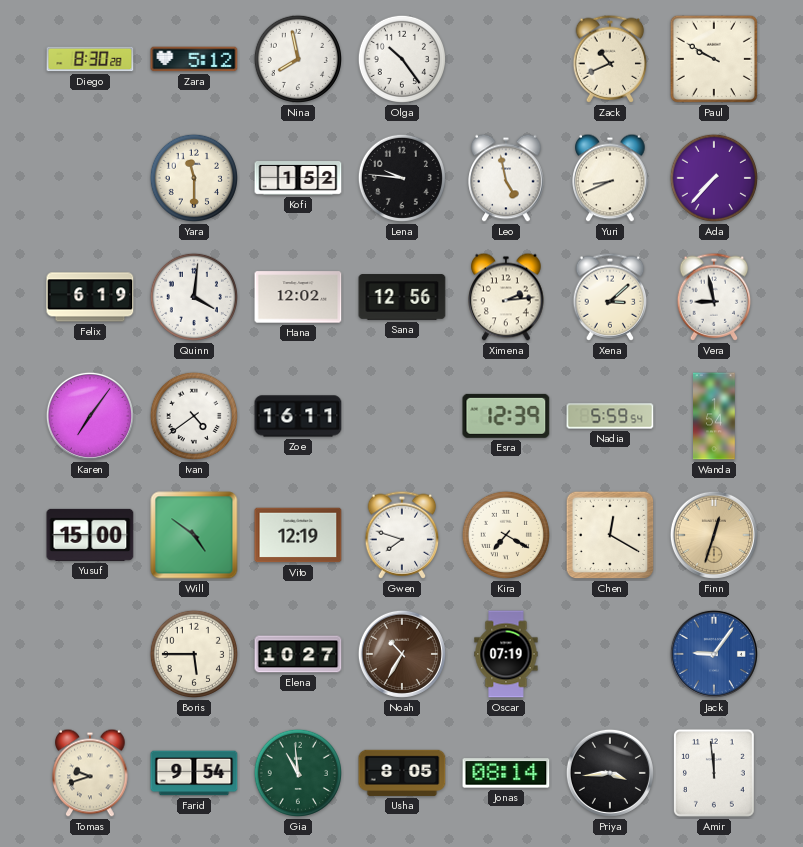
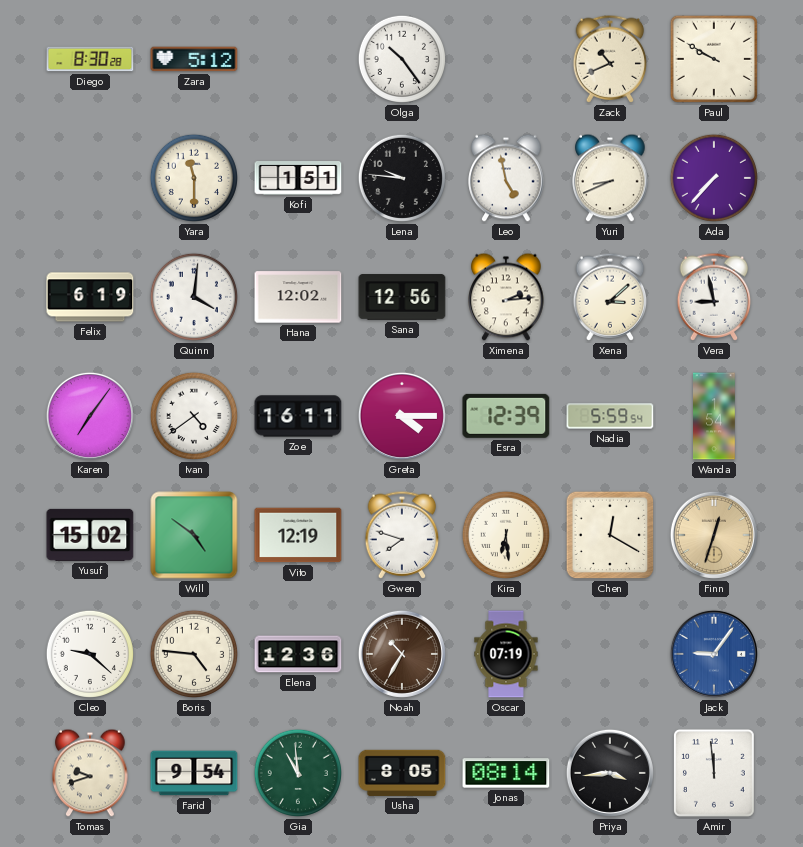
Nina: 7:58 -> none (298, 59)
Kofi: 1:52 -> 1:51 (298, 179)
Greta: none -> 4:15 (402, 416)
Yusuf: 15:00 -> 15:02 (90, 535)
Kira: 7:20 -> 6:29 (506, 535)
Cleo: none -> 9:22 (90, 654)
Boris: 5:45 -> 4:46 (194, 654)
Elena: 10:27 -> 12:36 (298, 654)
